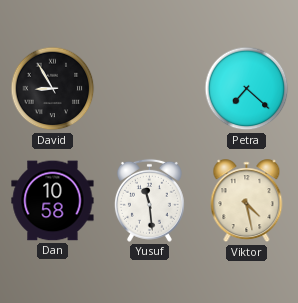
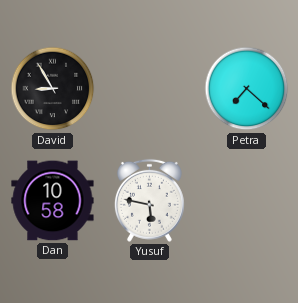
Yusuf: 11:29 -> 5:47 (149, 200)
Viktor: 4:28 -> none (247, 201)
